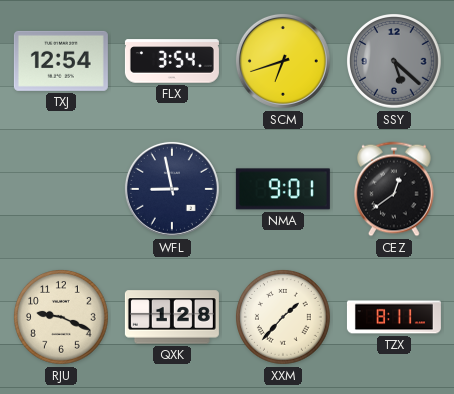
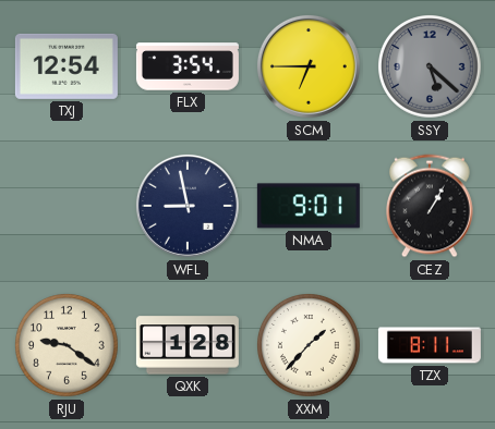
SCM: 6:42 -> 6:45 (309, 66)
CEZ: 12:39 -> 1:05 (431, 206)
RJU: 9:19 -> 9:21 (68, 346)
